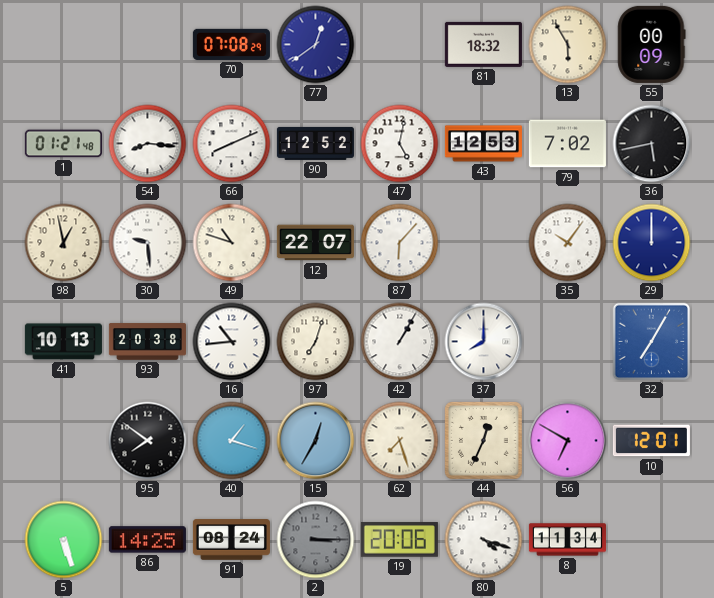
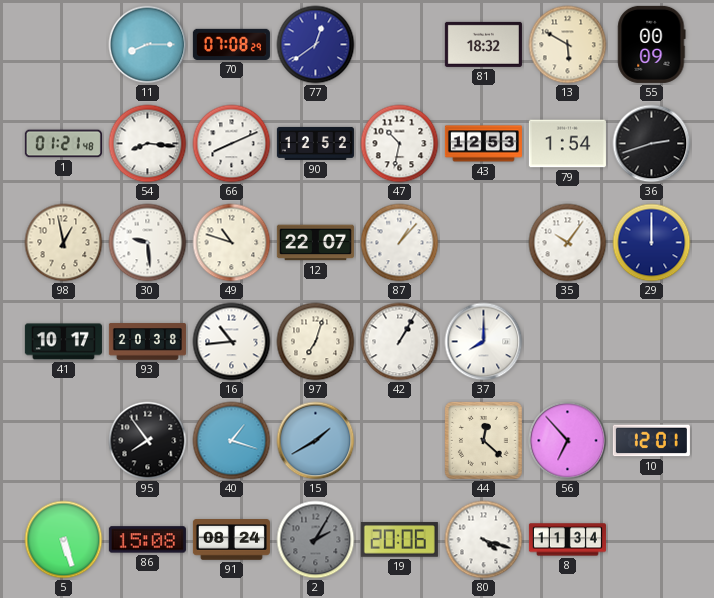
11: none -> 8:15 (148, 45)
13: 5:55 -> 5:50 (568, 45)
47: 5:02 -> 10:32 (400, 144)
79: 7:02 -> 1:54 (567, 144)
36: 5:43 -> 2:42 (652, 144)
87: 6:07 -> 1:07 (400, 243)
41: 10:13 -> 10:17 (63, 342)
32: 7:05 -> none (652, 342)
95: 7:51 -> 7:54 (148, 441)
15: 12:35 -> 1:40 (316, 441)
62: 7:27 -> none (400, 441)
44: 12:34 -> 12:22 (484, 441)
56: 6:50 -> 6:53 (568, 441)
86: 14:25 -> 15:08 (147, 540)
2: 3:15 -> 2:05 (316, 540)
